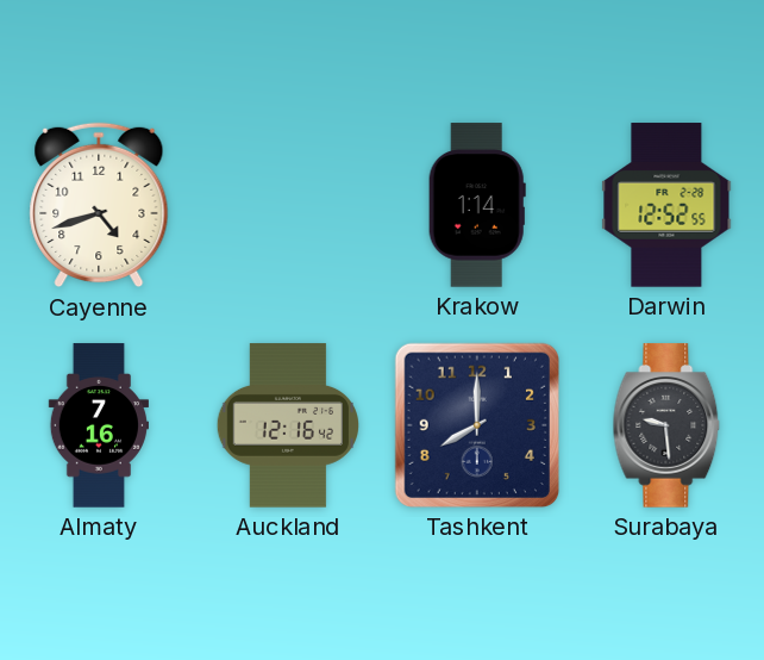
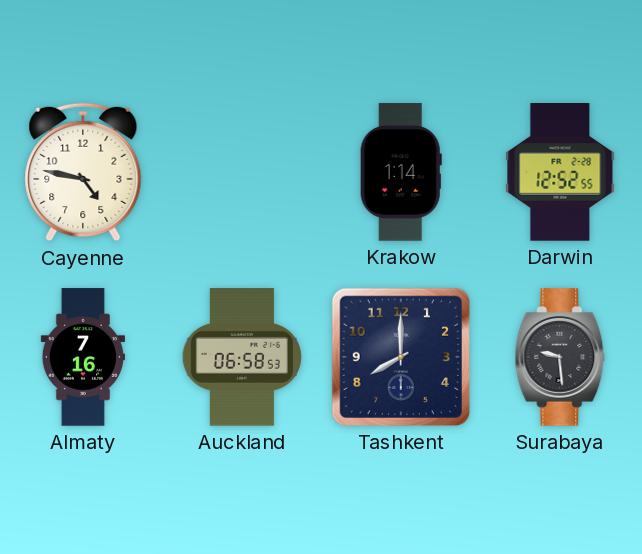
Cayenne: 4:42 -> 4:47 (83, 172)
Auckland: 12:16 -> 06:58 (241, 357)
